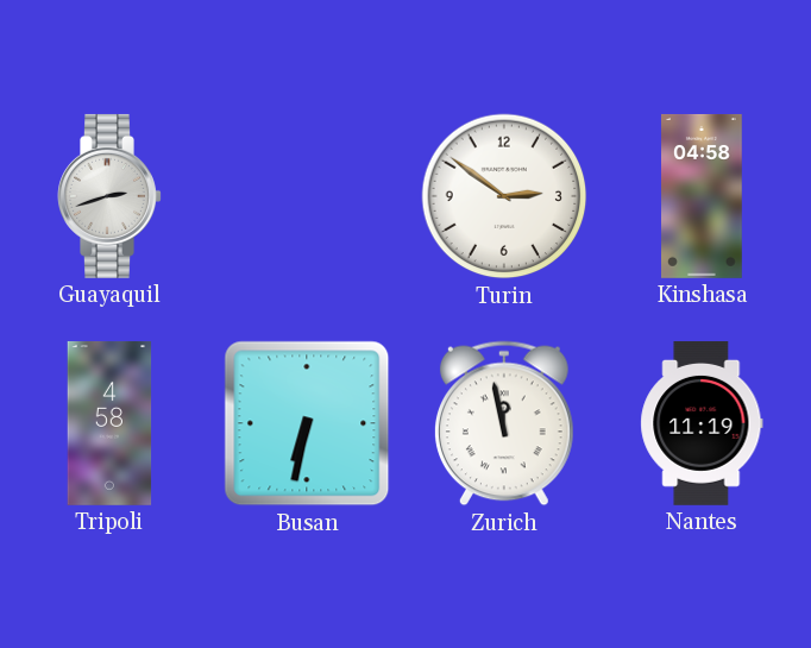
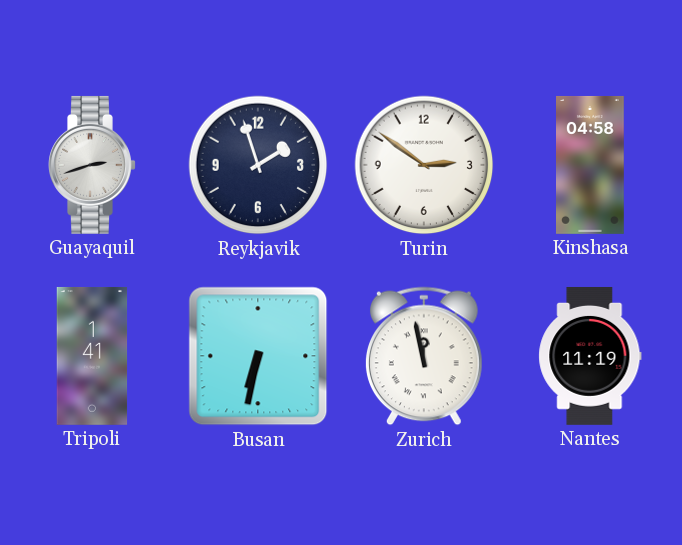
Reykjavik: none -> 1:57 (258, 165)
Tripoli: 4:58 -> 1:41 (92, 356)
